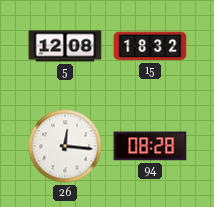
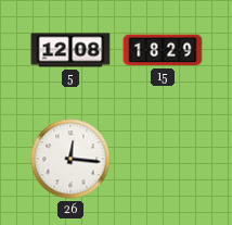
15: 18:32 -> 18:29 (163, 50)
94: 08:28 -> none (150, 146)
